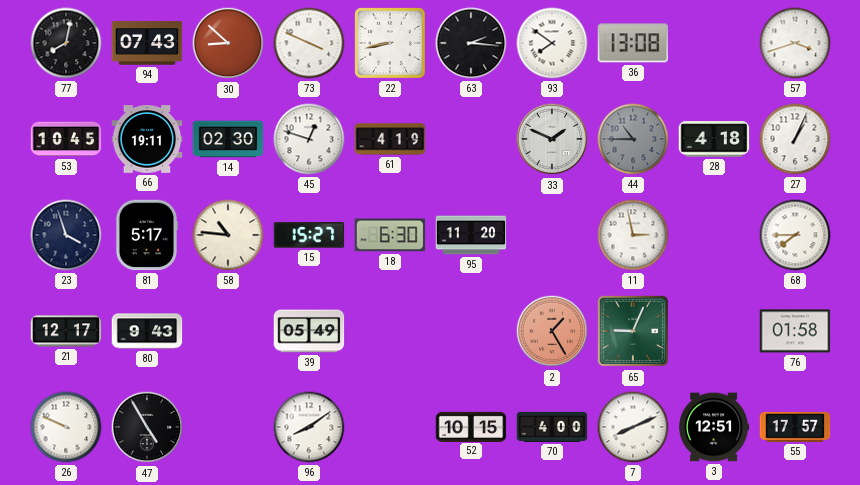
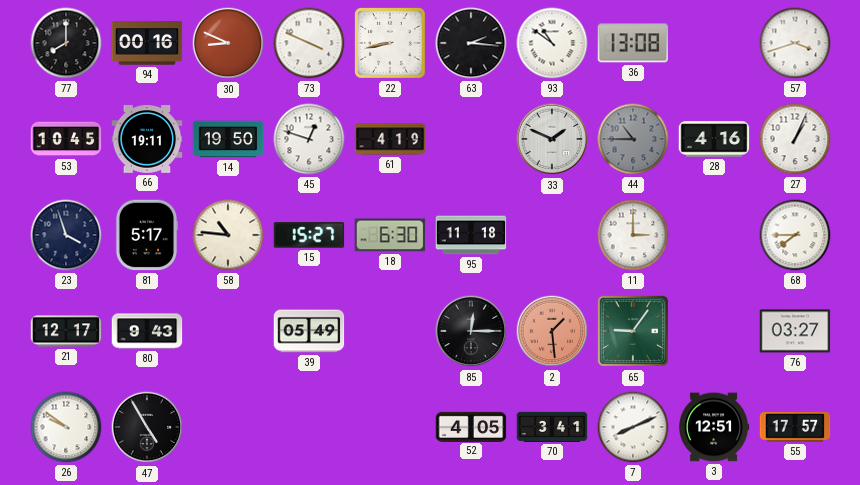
77: 8:02 -> 8:00 (66, 43)
94: 07:43 -> 00:16 (147, 43)
30: 8:52 -> 8:49 (228, 43)
93: 7:51 -> 10:51 (552, 43)
14: 02:30 -> 19:50 (228, 139)
28: 4:18 -> 4:16 (714, 139)
95: 11:20 -> 11:18 (471, 235)
11: 2:58 -> 3:00 (633, 235)
85: none -> 12:15 (471, 331)
2: 1:25 -> 1:29 (552, 331)
65: 9:04 -> 9:06 (633, 331)
76: 01:58 -> 03:27 (795, 331)
26: 9:49 -> 9:51 (66, 427)
96: 8:09 -> none (309, 427)
52: 10:15 -> 4:05 (471, 426)
70: 4:00 -> 3:41 (552, 427)
